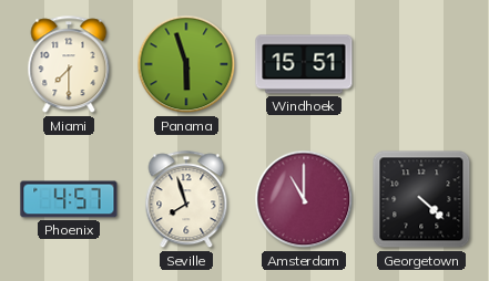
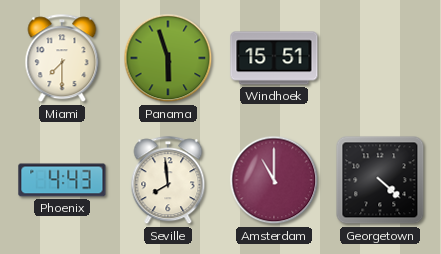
Phoenix: 4:57 -> 4:43 (62, 180)
Seville: 7:57 -> 7:59 (168, 181)
